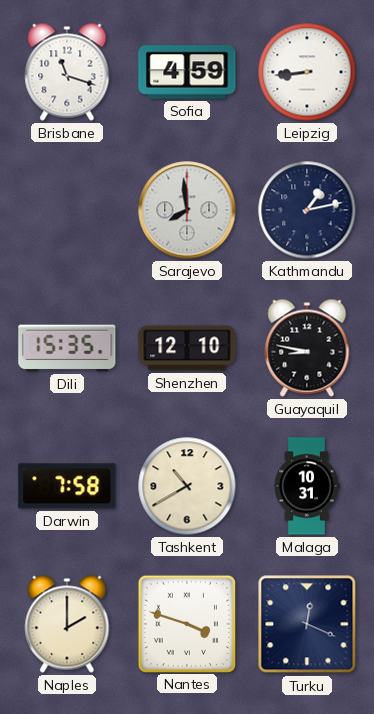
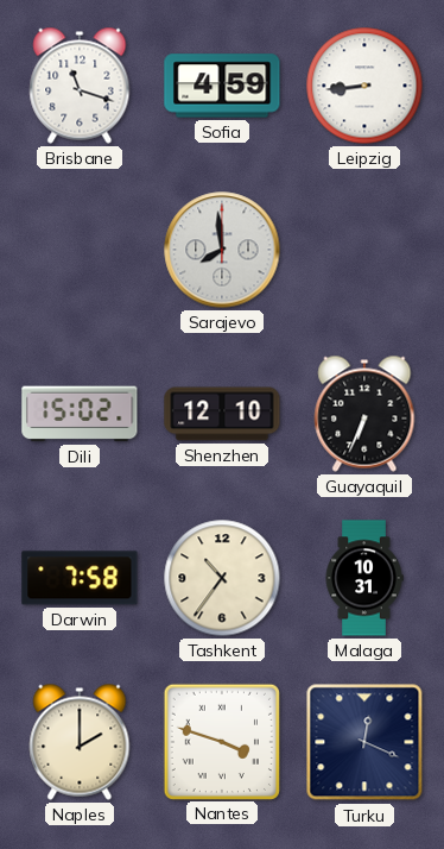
Kathmandu: 1:13 -> none (307, 210)
Dili: 15:35 -> 15:02 (80, 414)
Guayaquil: 8:47 -> 6:34 (364, 414)
Tashkent: 10:40 -> 10:36 (222, 578)
